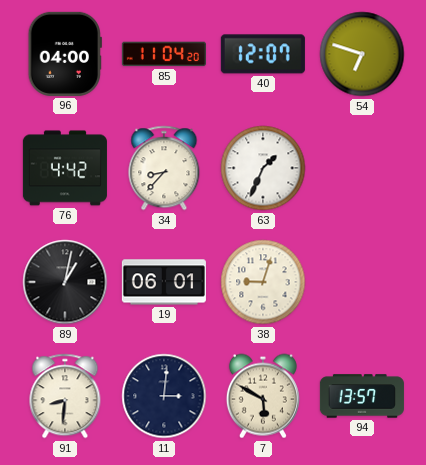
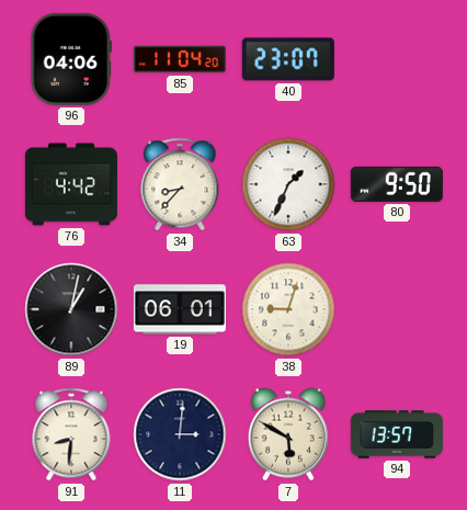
96: 04:00 -> 04:06 (71, 59)
40: 12:07 -> 23:07 (288, 59)
54: 6:48 -> none (362, 54)
80: none -> 9:50 (397, 184)
